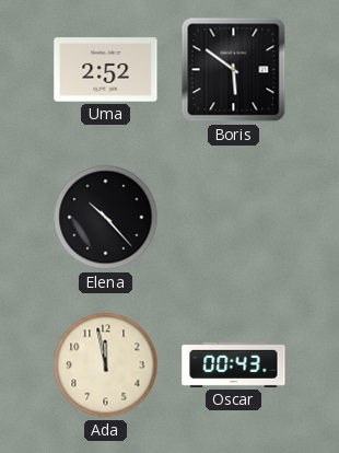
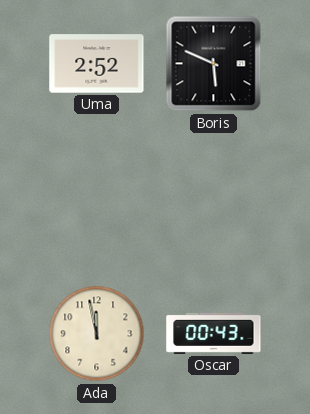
Boris: 5:51 -> 5:49 (214, 64)
Elena: 10:23 -> none (106, 218)
